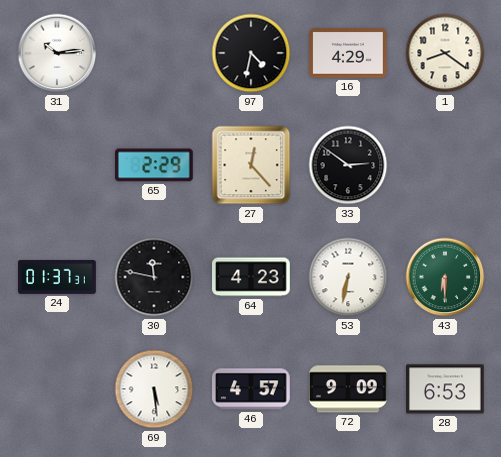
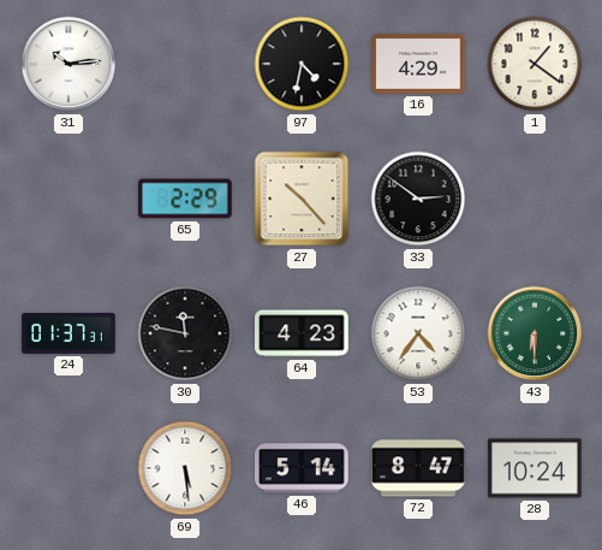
1: 8:21 -> 1:21 (535, 64)
27: 12:23 -> 10:23 (302, 199)
53: 6:32 -> 4:36 (418, 333)
46: 4:57 -> 5:14 (303, 468)
72: 9:09 -> 8:47 (419, 468)
28: 6:53 -> 10:24 (536, 468)
